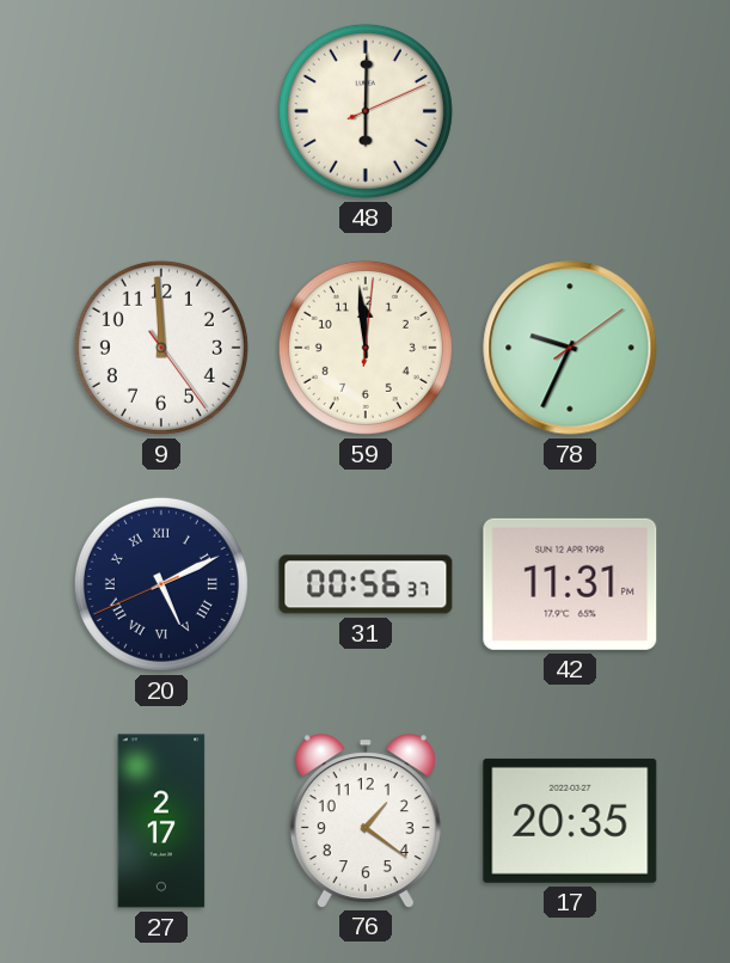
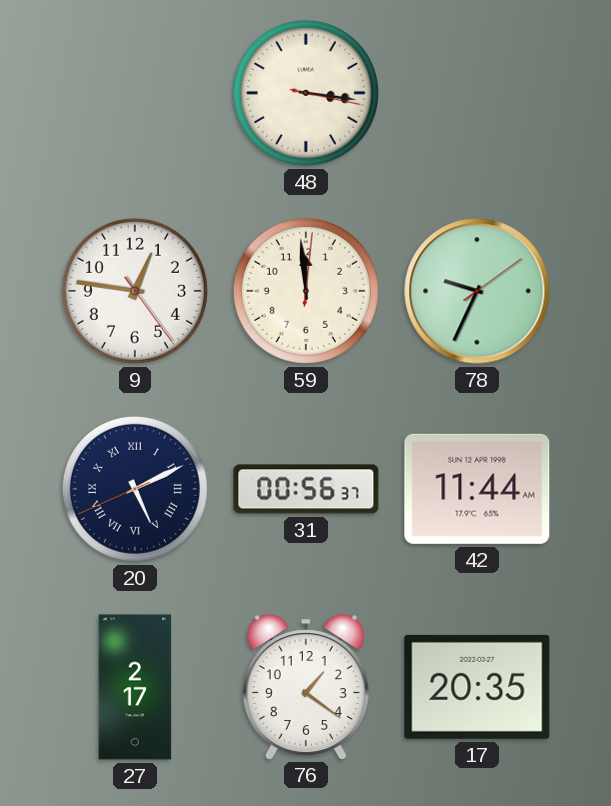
48: 6:00 -> 3:16 (306, 93)
9: 11:59 -> 12:46 (135, 291)
42: 11:31 -> 11:44 (477, 489)
